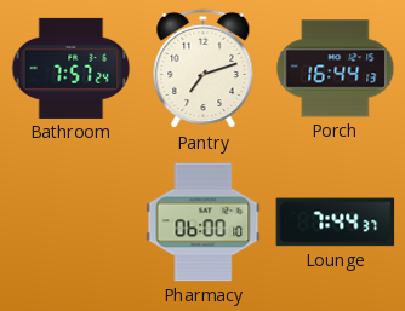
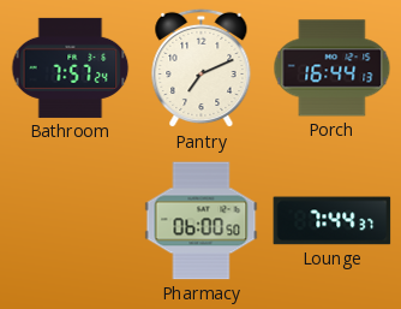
Pantry: 7:12 -> 7:11 (202, 69)
Pharmacy: 06:00:10 -> 06:00:50 (202, 221)
